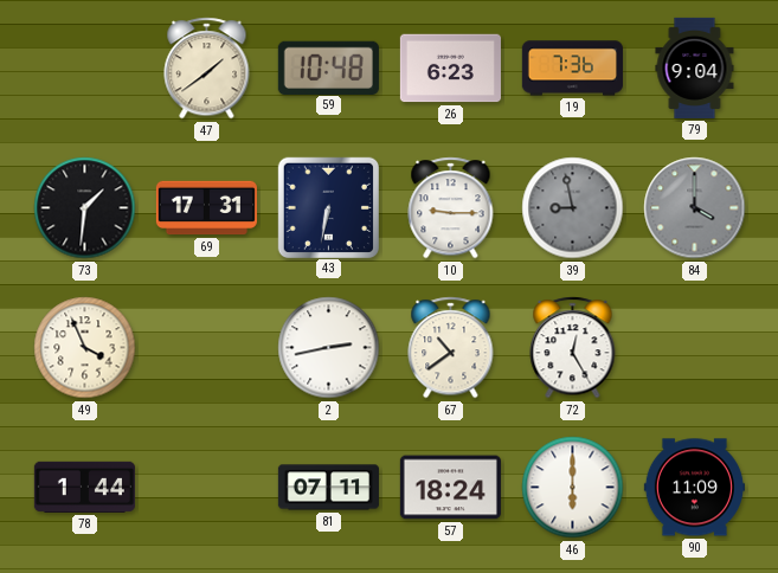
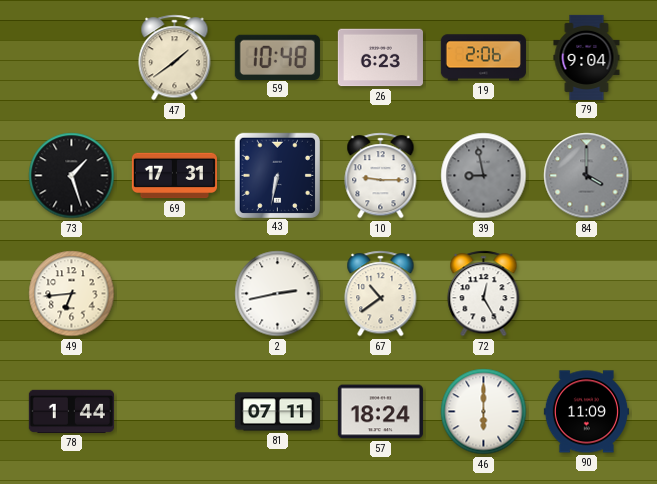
19: 7:36 -> 2:06 (483, 58)
73: 1:31 -> 1:27 (72, 176)
49: 3:56 -> 6:44 (72, 294)
